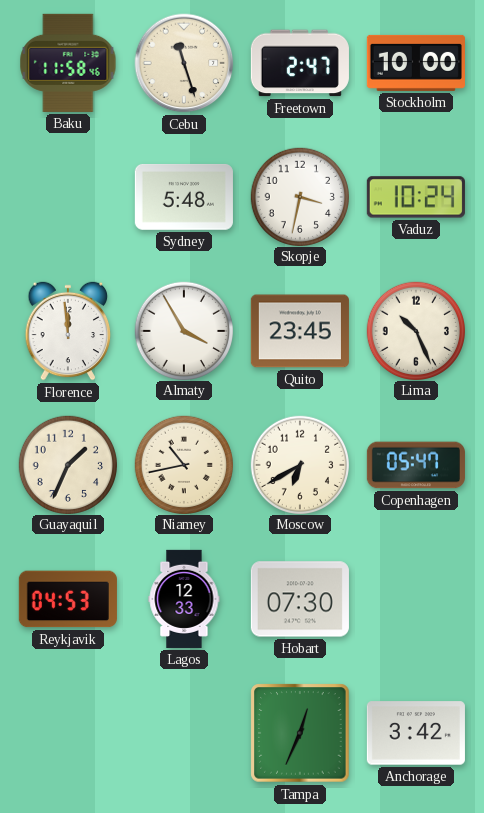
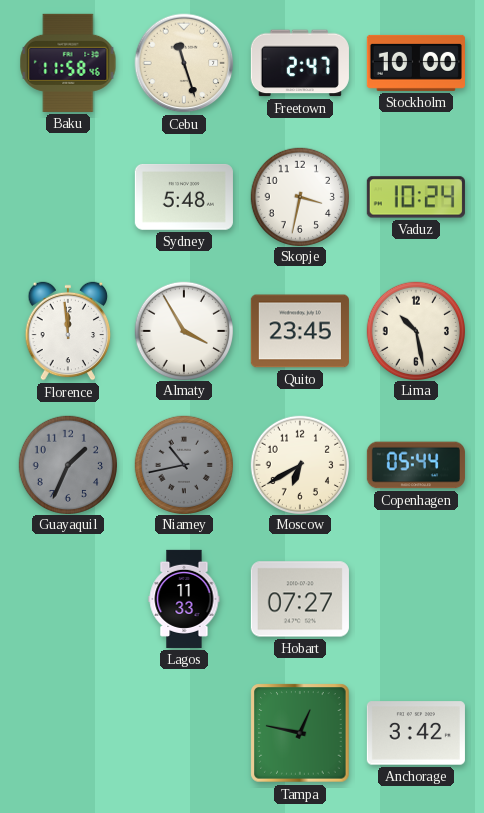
Lima: 10:26 -> 10:28 (415, 330)
Guayaquil dial: cream -> grey (67, 464)
Niamey dial: cream -> grey (183, 464)
Copenhagen: 05:47 -> 05:44 (416, 465)
Reykjavik: 04:53 -> none (68, 599)
Lagos: 12:33 -> 11:33 (184, 599)
Hobart: 07:30 -> 07:27 (300, 599)
Tampa: 12:34 -> 12:47 (300, 733)
